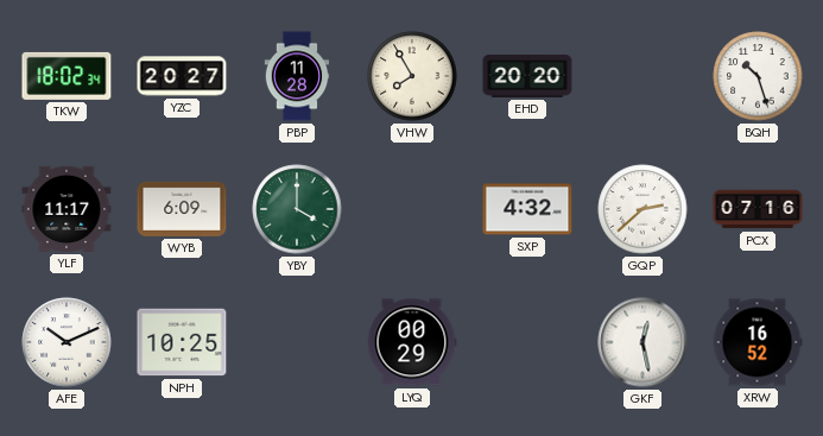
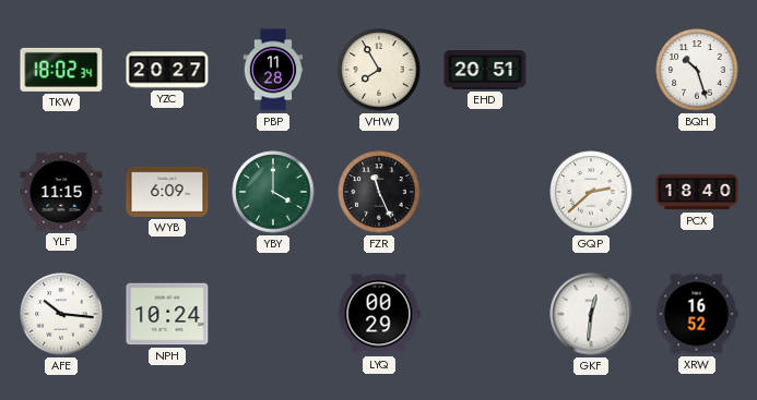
EHD: 20:20 -> 20:51 (485, 71)
YLF: 11:17 -> 11:15 (61, 192)
FZR: none -> 11:26 (379, 192)
SXP: 4:32 -> none (527, 209)
PCX: 07:16 -> 18:40 (697, 192)
AFE: 10:11 -> 10:16 (61, 314)
NPH: 10:25 -> 10:24 (167, 314)
GKF: 12:28 -> 12:31 (591, 314)
